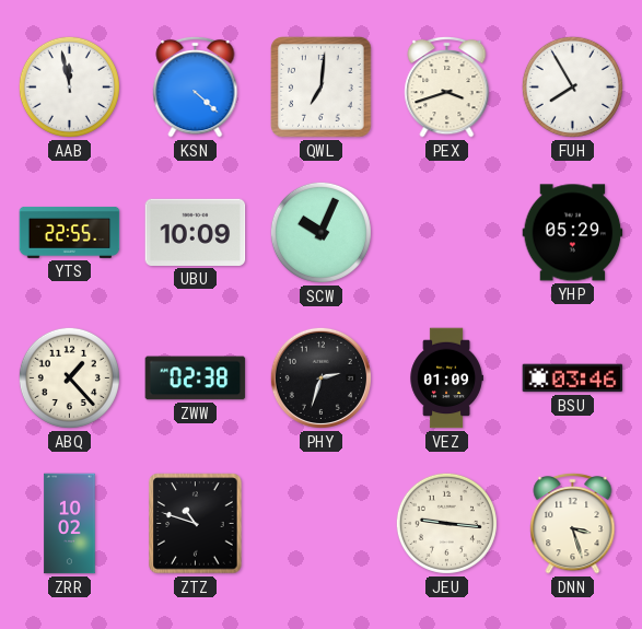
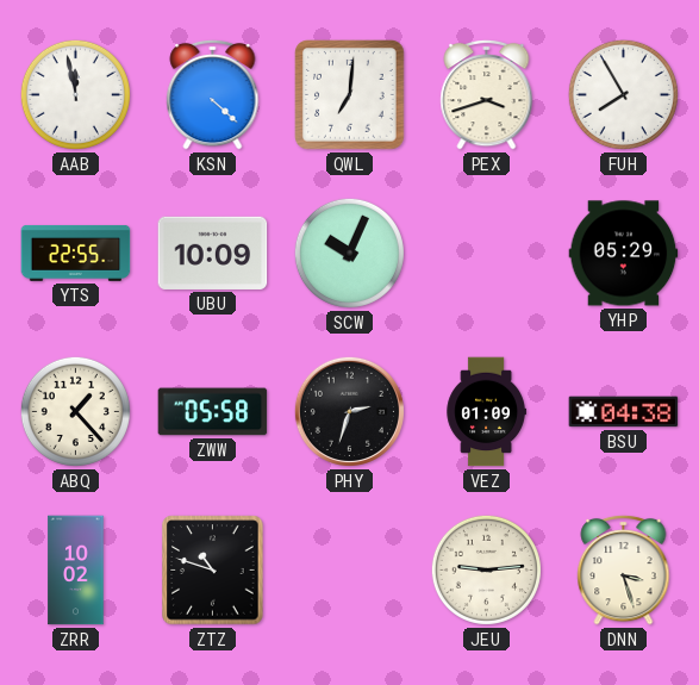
ZWW: 02:38 -> 05:58 (213, 412)
BSU: 03:46 -> 04:38 (624, 412)
JEU: 9:16 -> 9:14 (486, 569)
